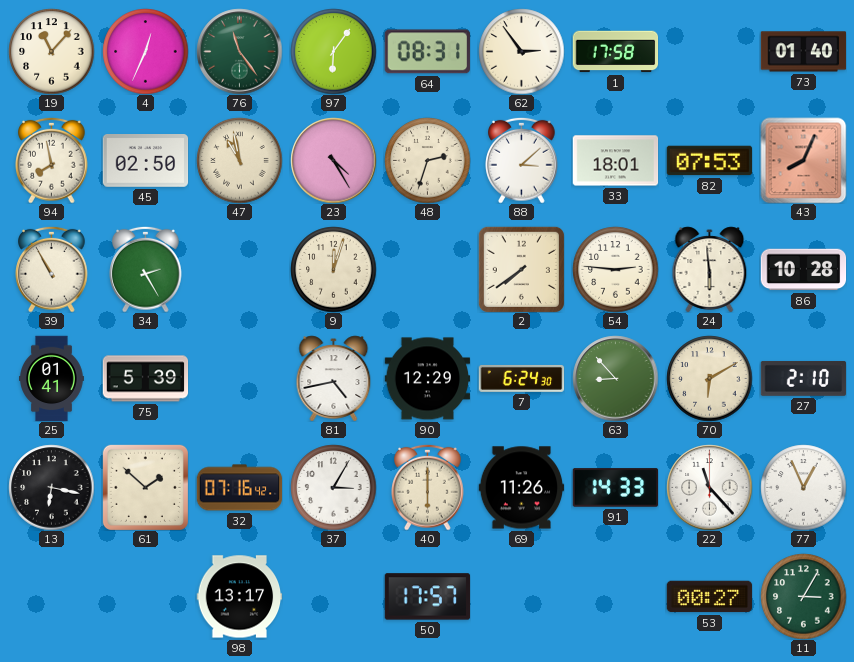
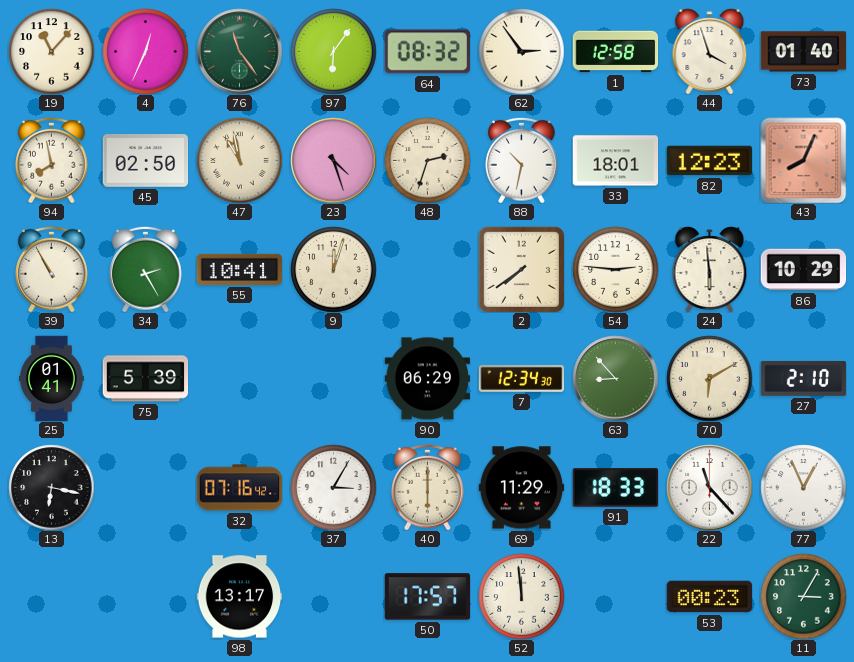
64: 08:31 -> 08:32 (427, 52)
1: 17:58 -> 12:58 (615, 52)
44: none -> 3:57 (710, 51)
23: 4:25 -> 4:27 (333, 160)
88: 3:08 -> 10:32 (522, 160)
82: 07:53 -> 12:23 (709, 161)
55: none -> 10:41 (239, 269)
86: 10:28 -> 10:29 (803, 270)
81: 4:43 -> none (334, 378)
90: 12:29 -> 06:29 (427, 379)
7: 6:24 -> 12:34 (521, 378)
61: 1:52 -> none (145, 487)
69: 11:26 -> 11:29 (521, 488)
91: 14:33 -> 18:33 (615, 488)
52: none -> 11:59 (521, 596)
53: 00:27 -> 00:23 (709, 597)
